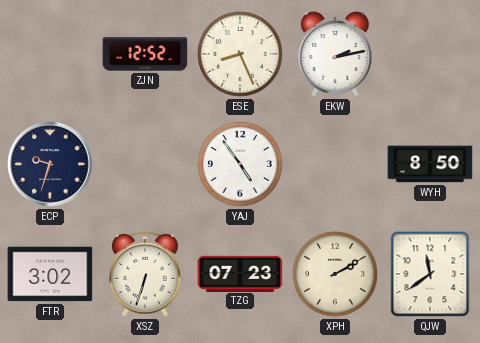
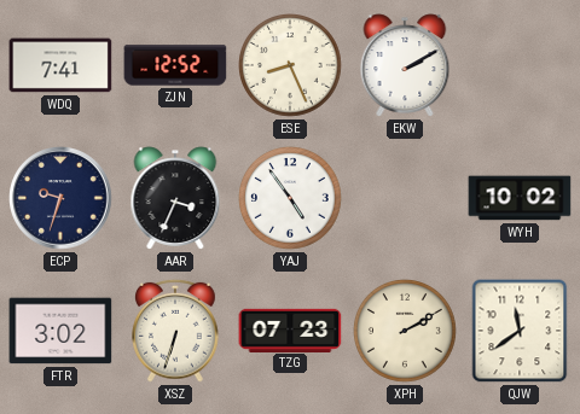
WDQ: none -> 7:41 (60, 65)
EKW: 2:13 -> 2:10 (405, 65)
AAR: none -> 3:34 (175, 198)
WYH: 8:50 -> 10:02 (520, 198)
